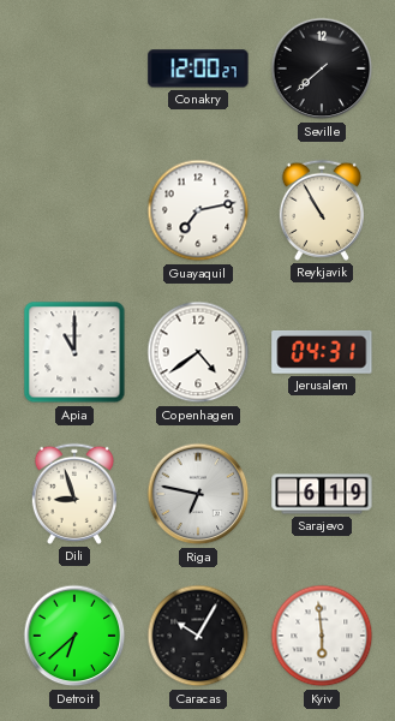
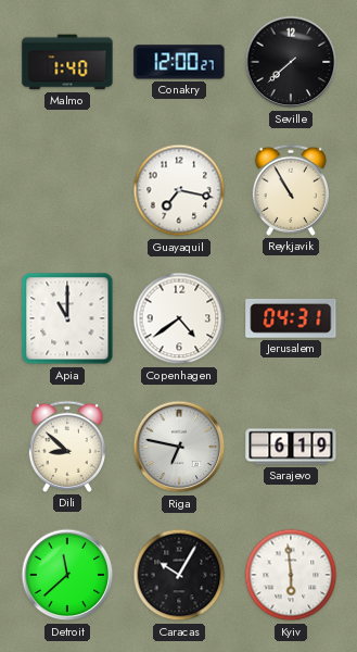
Malmo: none -> 1:40 (67, 62)
Guayaquil: 7:13 -> 7:17 (179, 190)
Dili: 8:57 -> 8:52 (67, 447)
Detroit: 6:38 -> 11:38 (67, 575)
